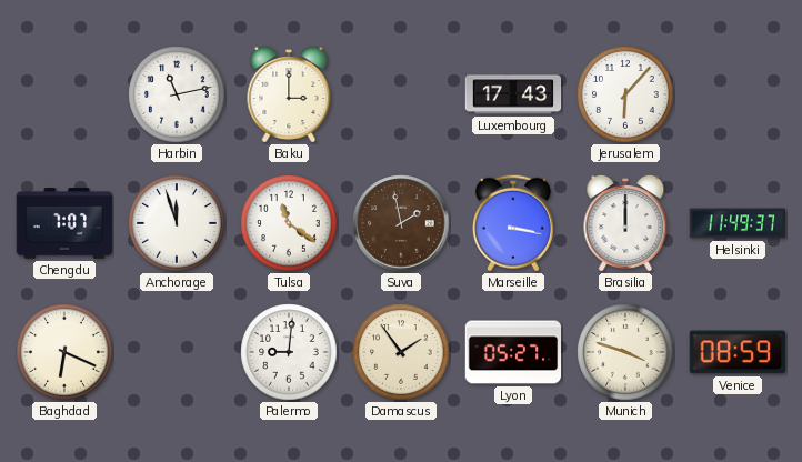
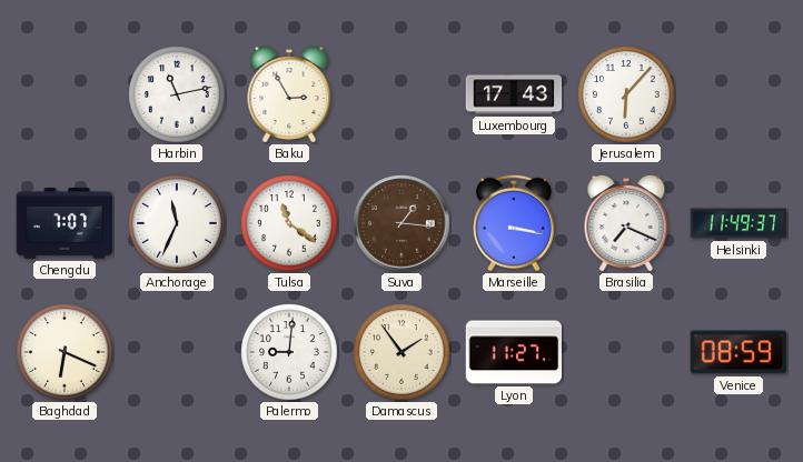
Baku: 3:00 -> 2:55 (289, 94)
Anchorage: 11:57 -> 11:34 (177, 223)
Suva: 1:58 -> 1:16 (401, 223)
Brasilia: 12:00 -> 7:19 (626, 223)
Lyon: 05:27 -> 11:27 (514, 352)
Munich: 3:48 -> none (625, 352)
